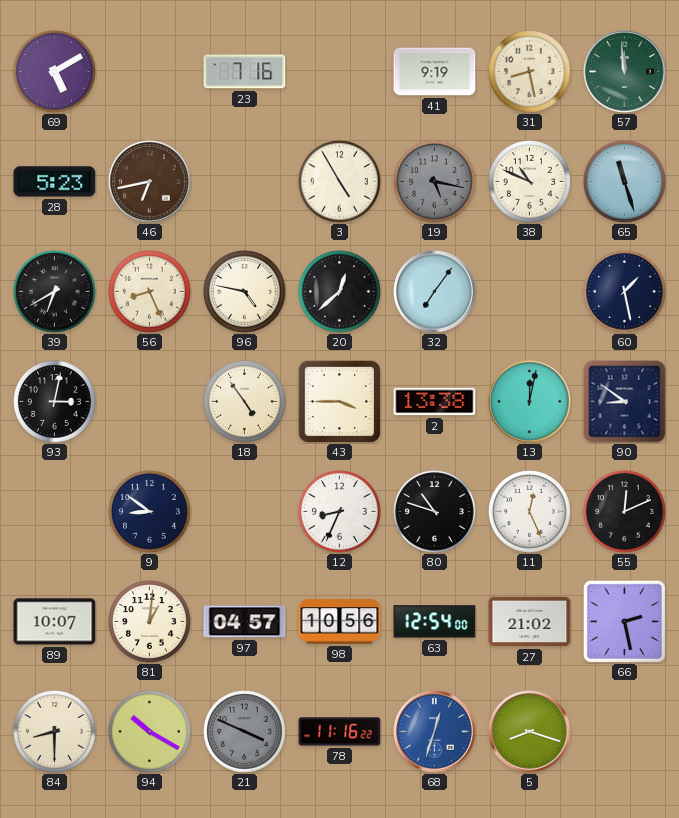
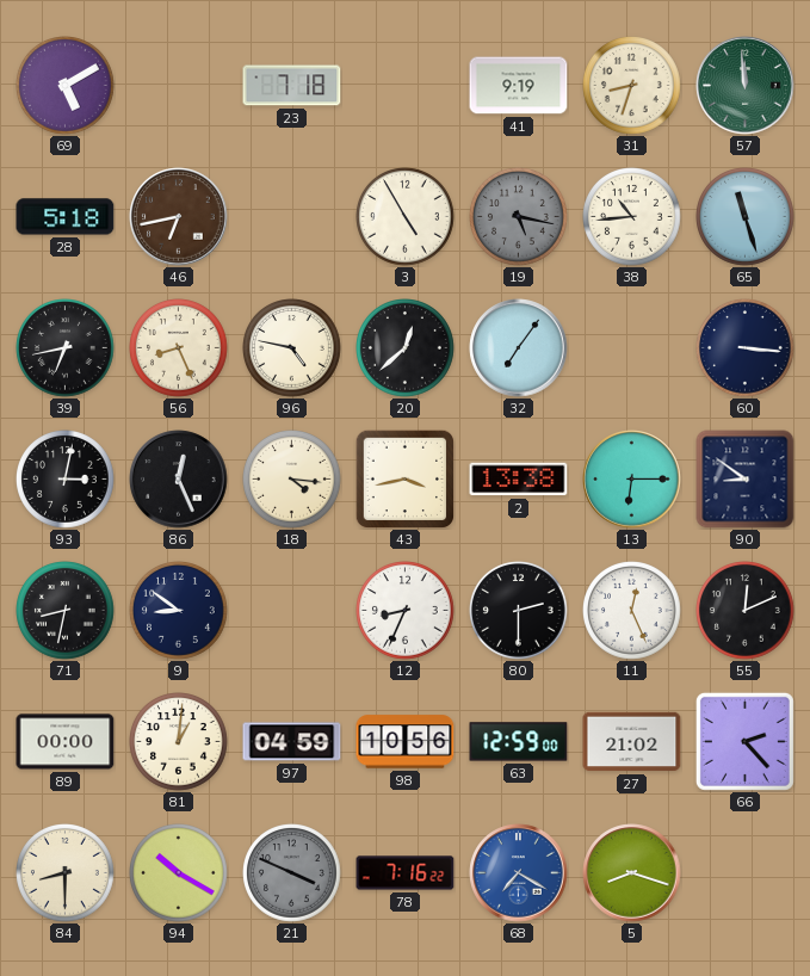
23: 7:16 -> 7:18 (292, 86)
31: 8:28 -> 8:33 (632, 86)
28: 5:23 -> 5:18 (66, 217)
38: 10:49 -> 10:44 (632, 217)
39: 6:40 -> 6:43 (66, 348)
60: 1:28 -> 3:16 (746, 348)
86: none -> 12:26 (179, 480)
18: 4:54 -> 4:16 (292, 480)
43: 3:45 -> 3:43 (404, 478)
13: 12:02 -> 6:15 (632, 480)
71: none -> 8:32 (66, 611)
80: 10:48 -> 2:30 (519, 611)
89: 10:07 -> 00:00 (66, 742)
97: 04:57 -> 04:59 (292, 742)
63: 12:54 -> 12:59 (519, 742)
66: 2:28 -> 2:23 (744, 741)
78: 11:16 -> 7:16 (406, 873)
68: 12:33 -> 7:20 (519, 873)
